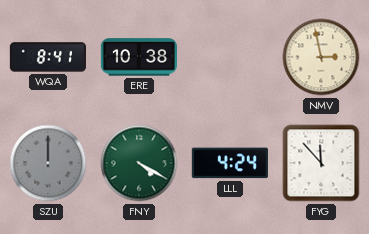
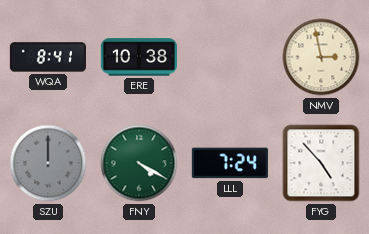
LLL: 4:24 -> 7:24 (230, 163)
FYG: 11:53 -> 4:53 (321, 163)
